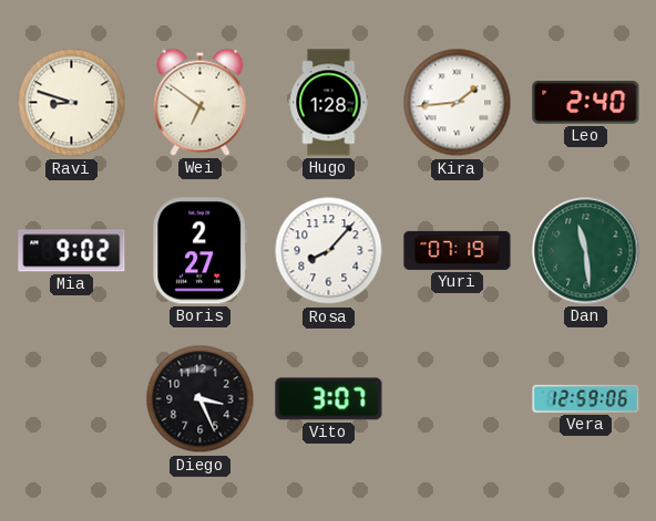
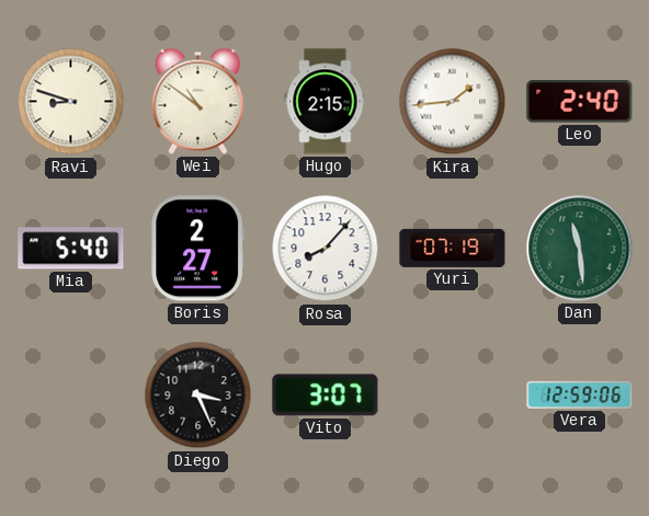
Wei: 6:51 -> 10:51 (198, 101)
Hugo: 1:28 -> 2:15 (326, 102)
Mia: 9:02 -> 5:40 (71, 249)
